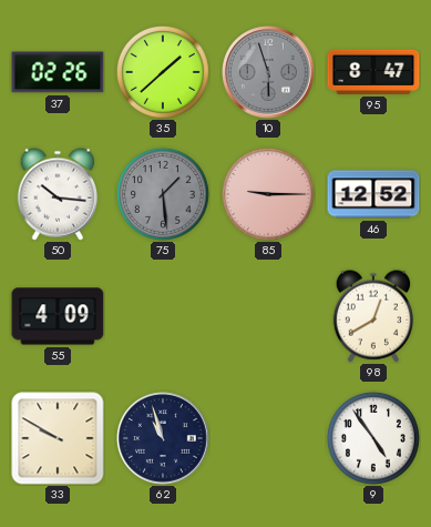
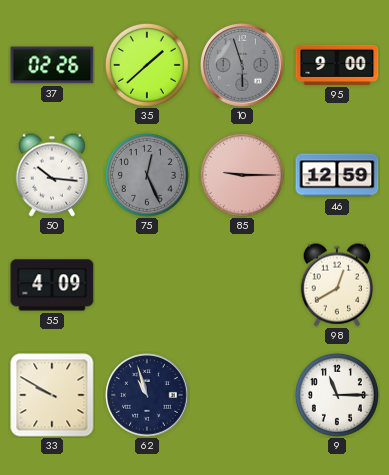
95: 8:47 -> 9:00 (337, 65)
75: 1:29 -> 12:26 (147, 175)
46: 12:52 -> 12:59 (337, 175)
9: 4:54 -> 11:15 (337, 395)
